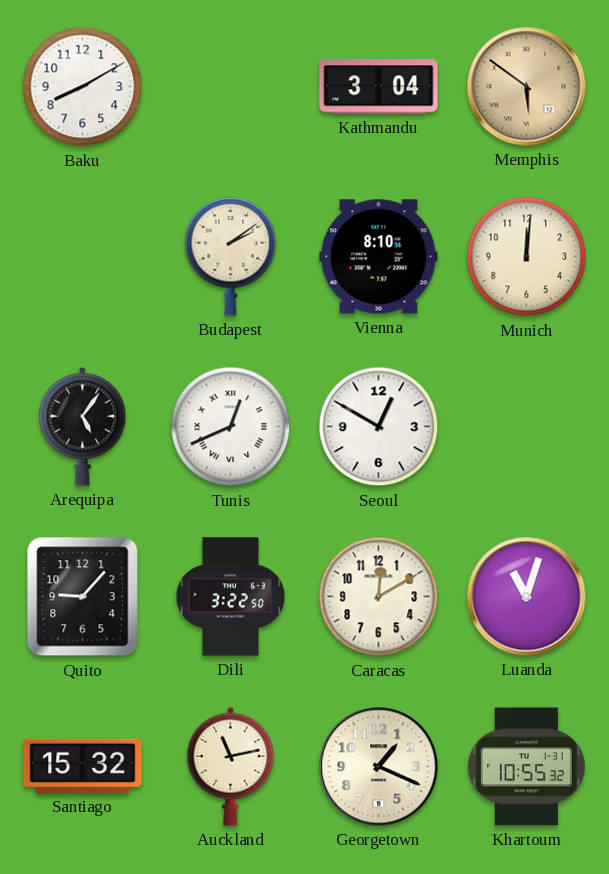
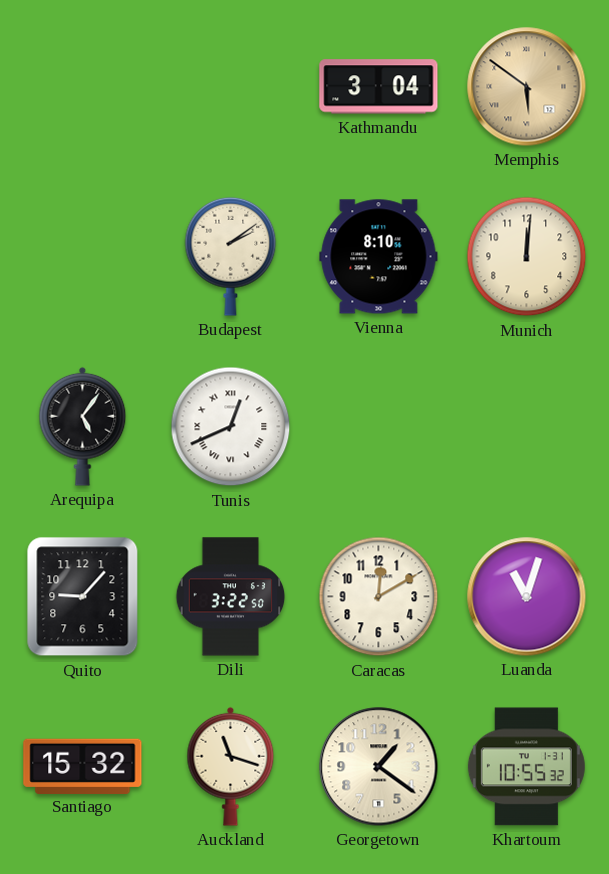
Baku: 8:10 -> none (83, 87)
Seoul: 12:50 -> none (379, 427)
Auckland: 11:13 -> 11:18 (231, 766)
Georgetown: 1:19 -> 1:21 (379, 767)
